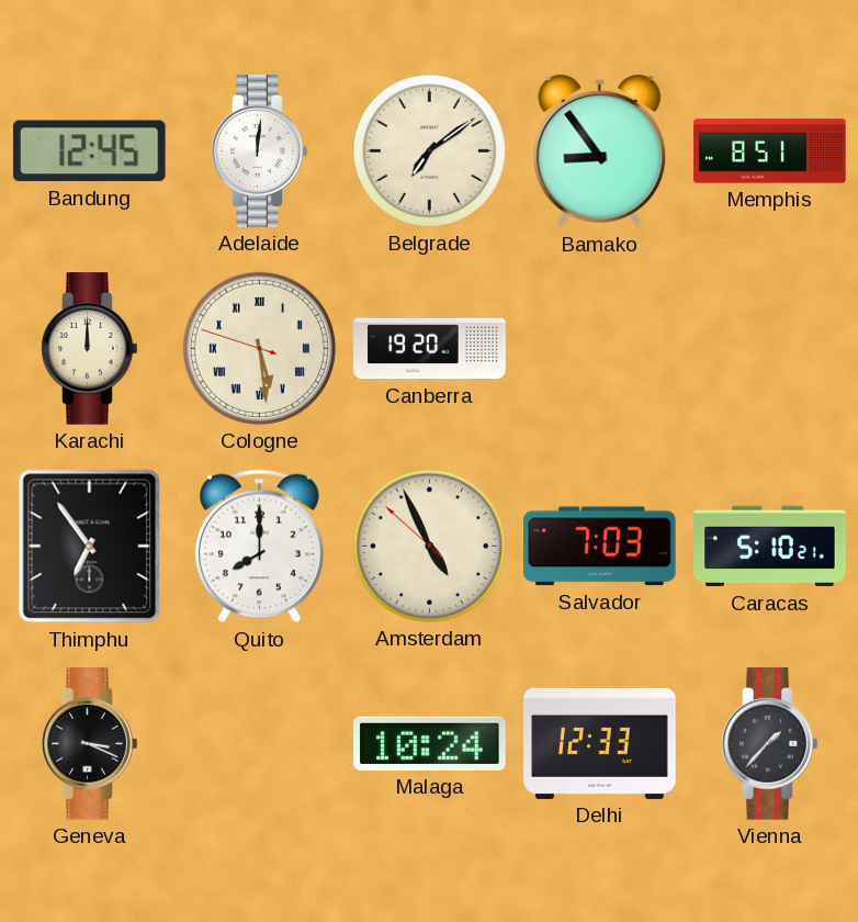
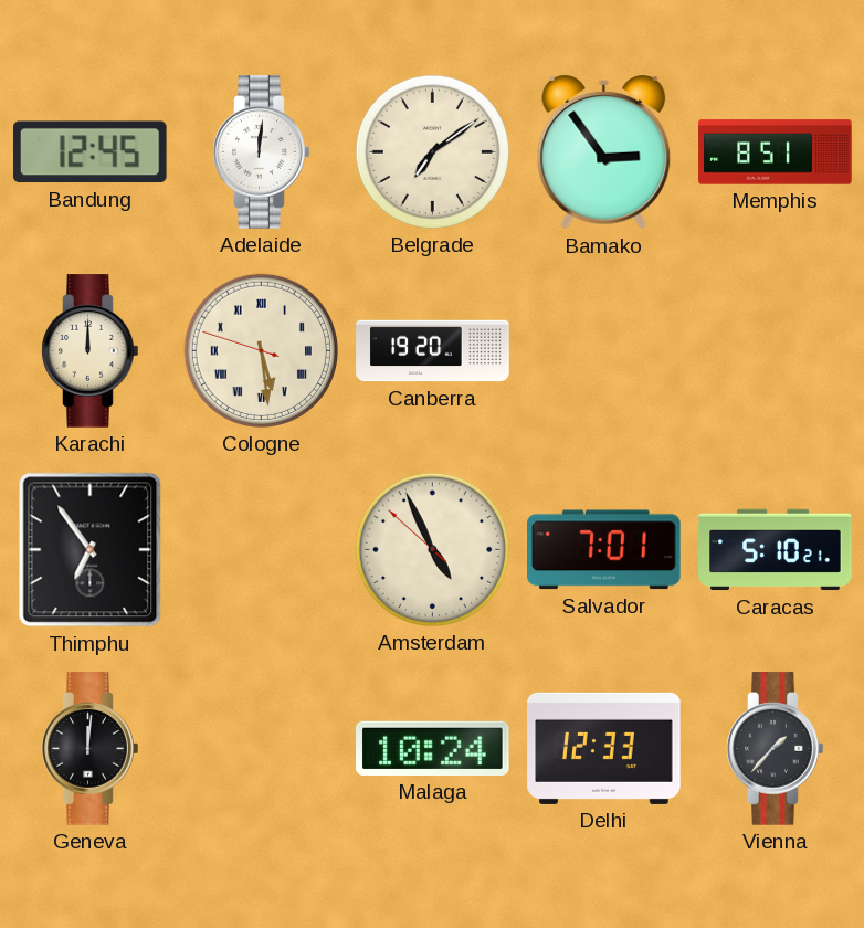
Bamako: 8:54 -> 2:54 (604, 154)
Quito: 8:00 -> none (259, 547)
Salvador: 7:03 -> 7:01 (604, 550)
Geneva: 3:19 -> 12:01 (91, 749)
